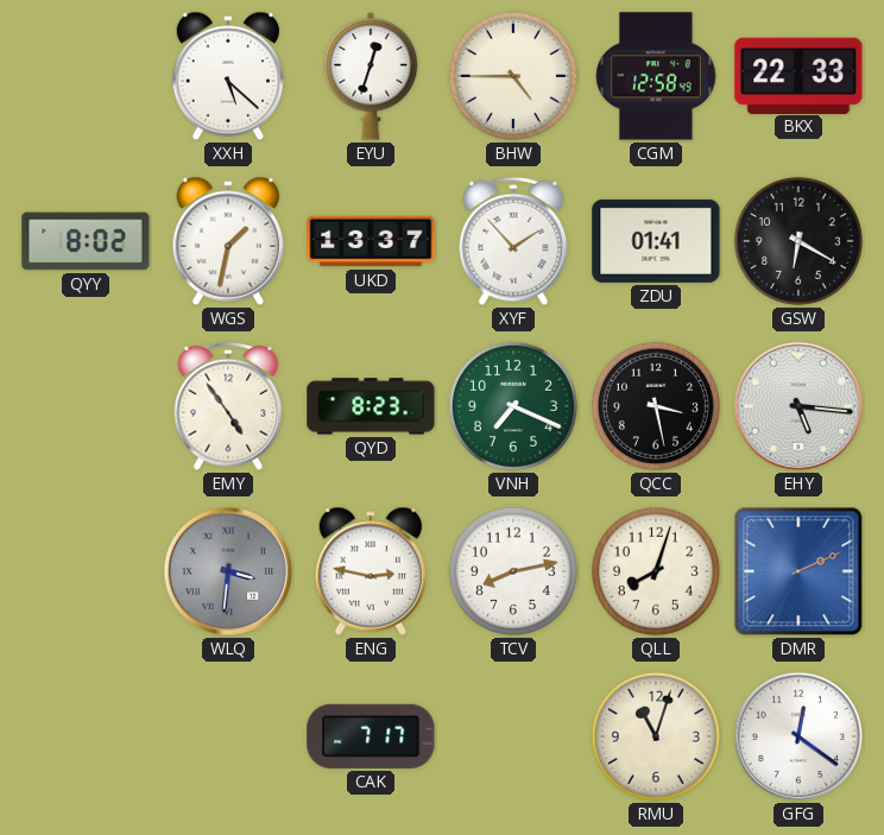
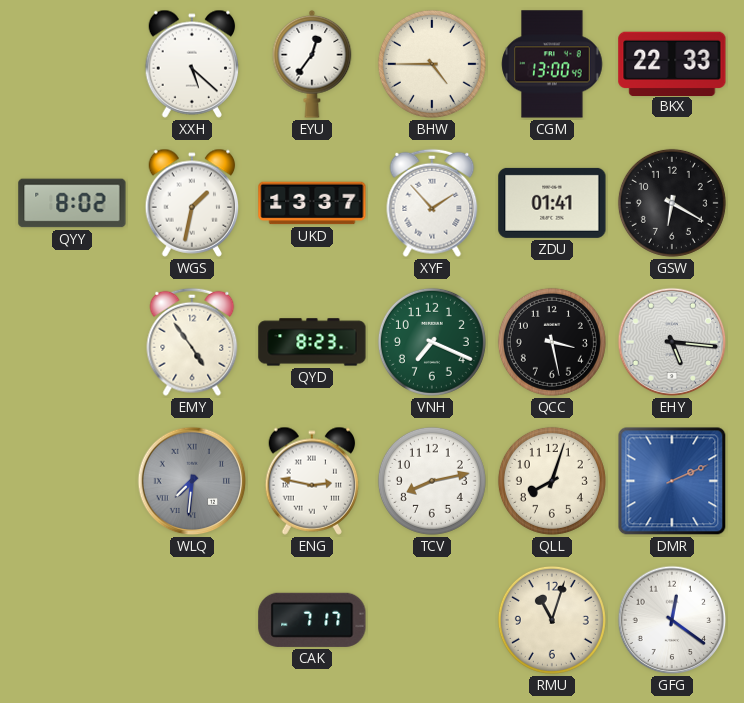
EYU: 12:33 -> 12:36 (312, 64)
CGM: 12:58 -> 13:00 (552, 64)
WLQ: 3:31 -> 7:31 (192, 481)
